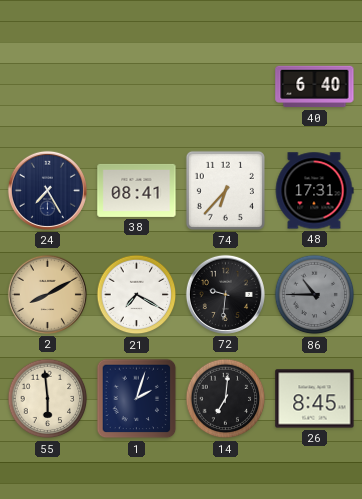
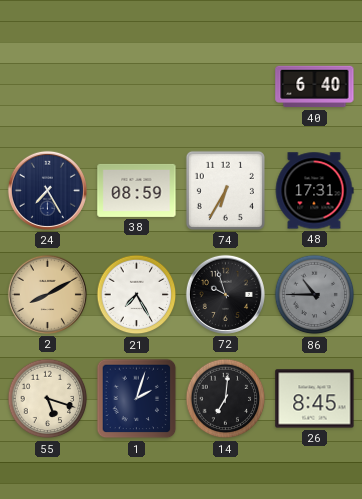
38: 08:41 -> 08:59 (137, 190)
74: 6:37 -> 6:35 (225, 190)
21: 7:20 -> 7:25 (137, 295)
72: 9:31 -> 9:57 (225, 294)
55: 5:59 -> 5:18 (48, 399)
